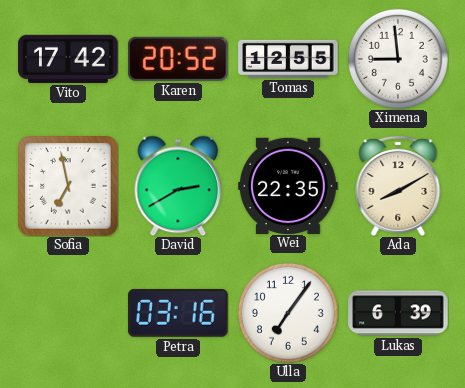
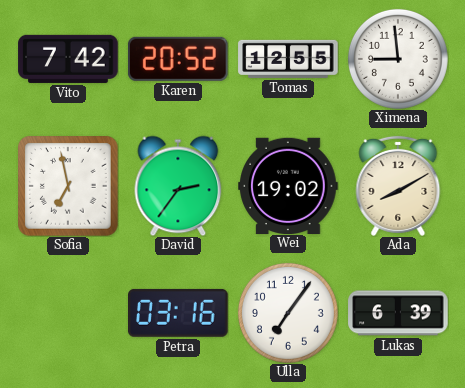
Vito: 17:42 -> 7:42 (68, 59)
David: 2:40 -> 2:36 (178, 186)
Wei: 22:35 -> 19:02 (288, 185)
